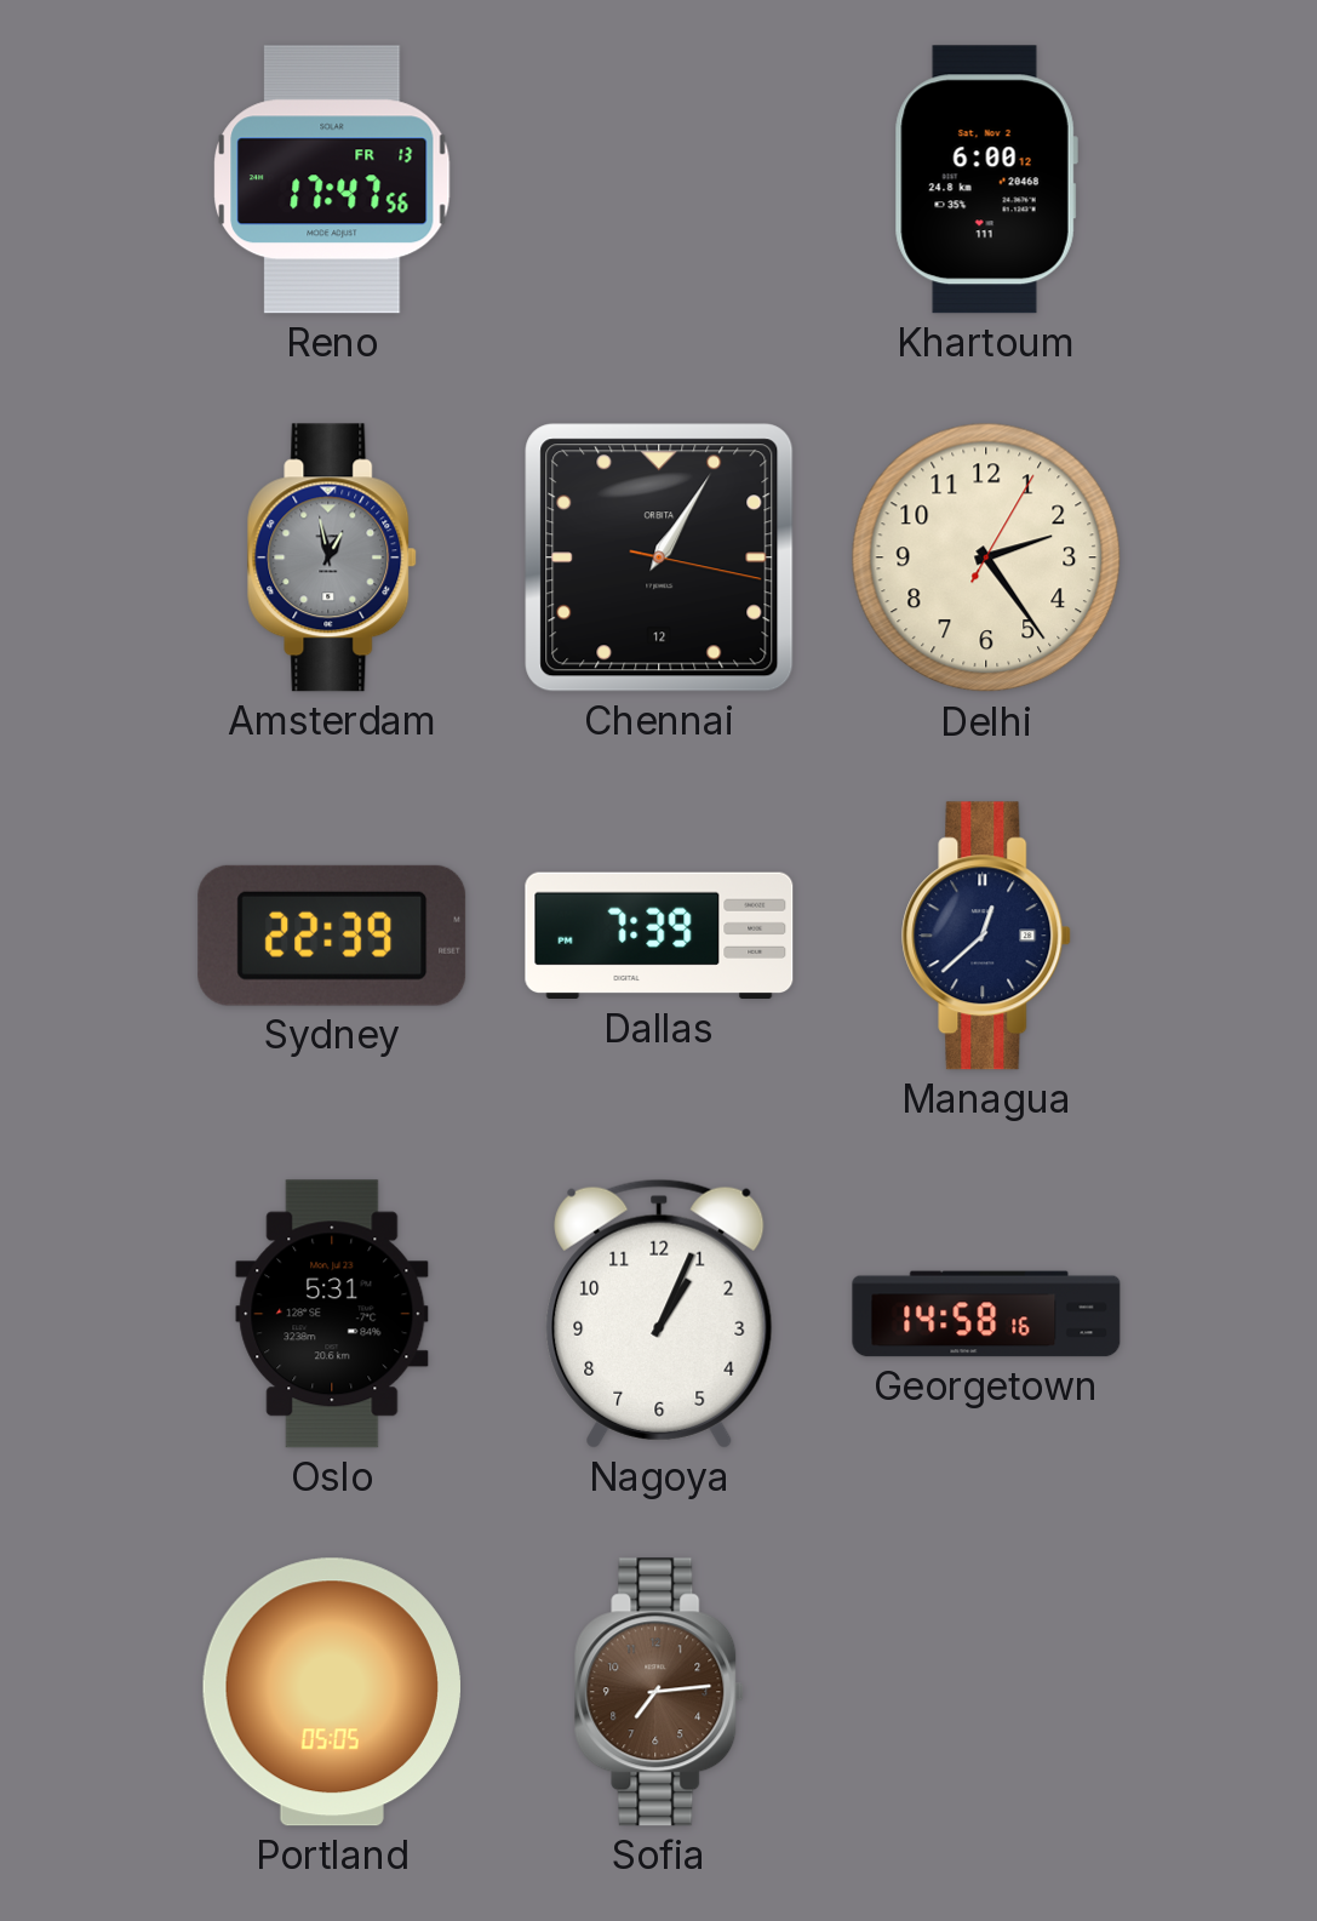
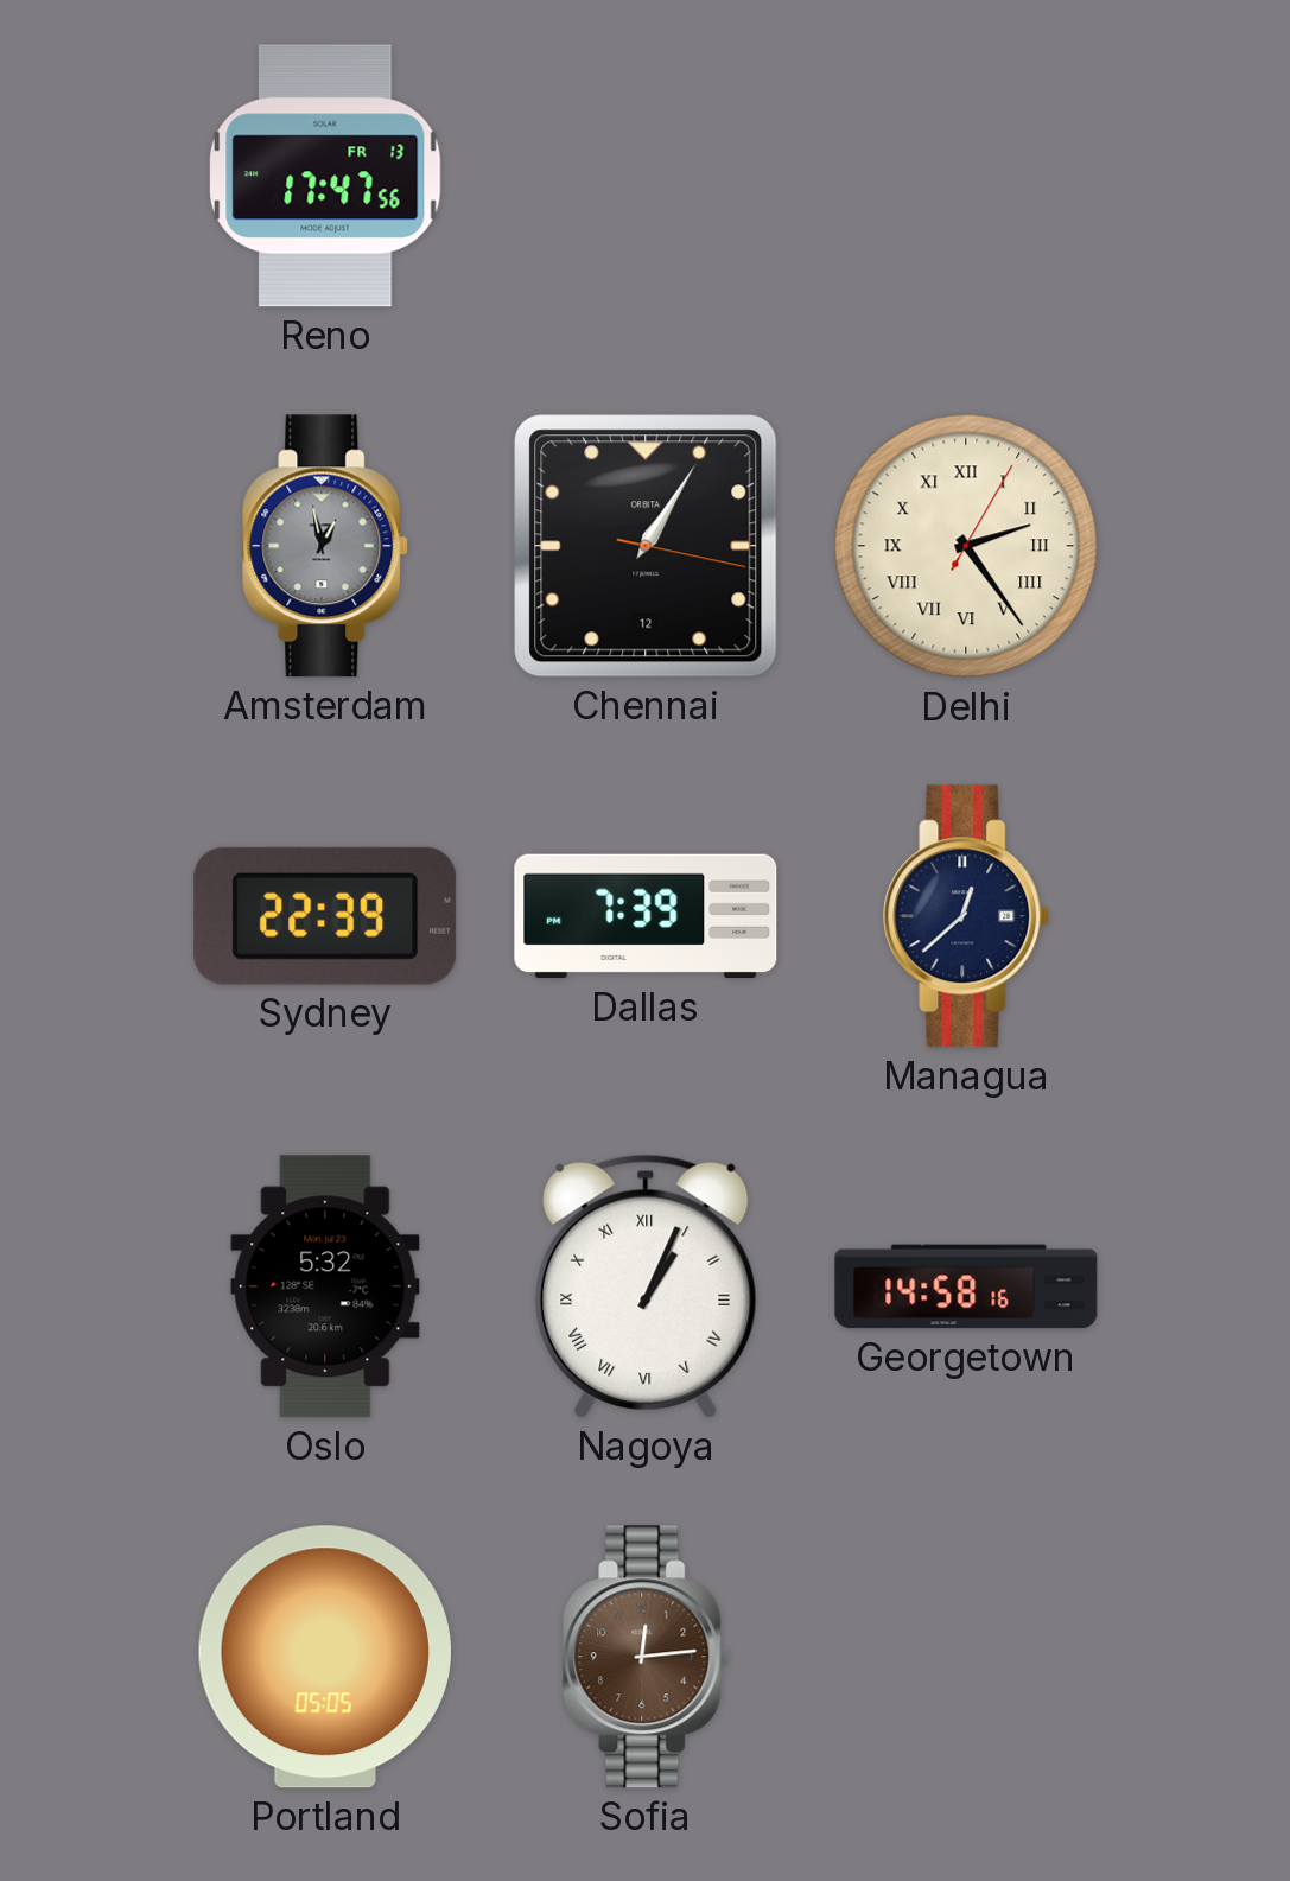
Khartoum: 6:00 -> none (986, 179)
Delhi numerals: Arabic -> Roman (966, 546)
Oslo: 5:31 -> 5:32 (325, 1286)
Nagoya numerals: Arabic -> Roman (646, 1286)
Sofia: 7:14 -> 12:14 (647, 1657)
